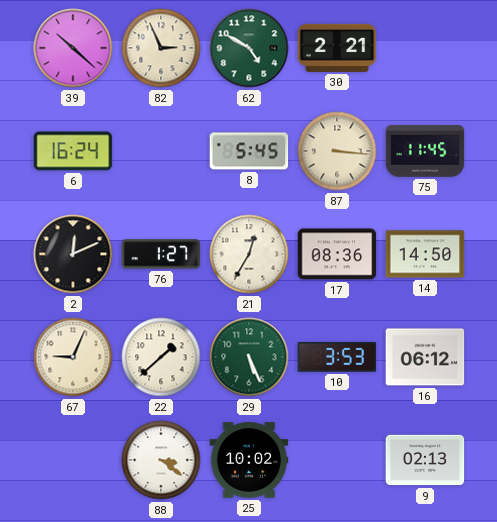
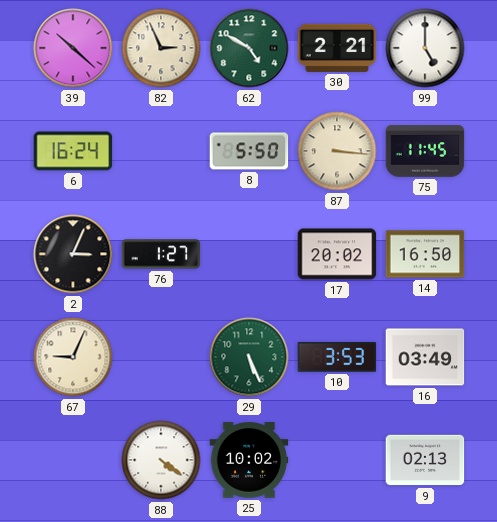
99: none -> 5:00 (425, 48)
8: 5:45 -> 5:50 (249, 151)
2: 12:11 -> 3:04 (73, 254)
21: 12:35 -> none (249, 254)
17: 08:36 -> 20:02 (337, 254)
14: 14:50 -> 16:50 (425, 254)
22: 1:38 -> none (161, 357)
16: 06:12 -> 03:49 (425, 357)
88: 3:21 -> 4:21 (161, 460)
